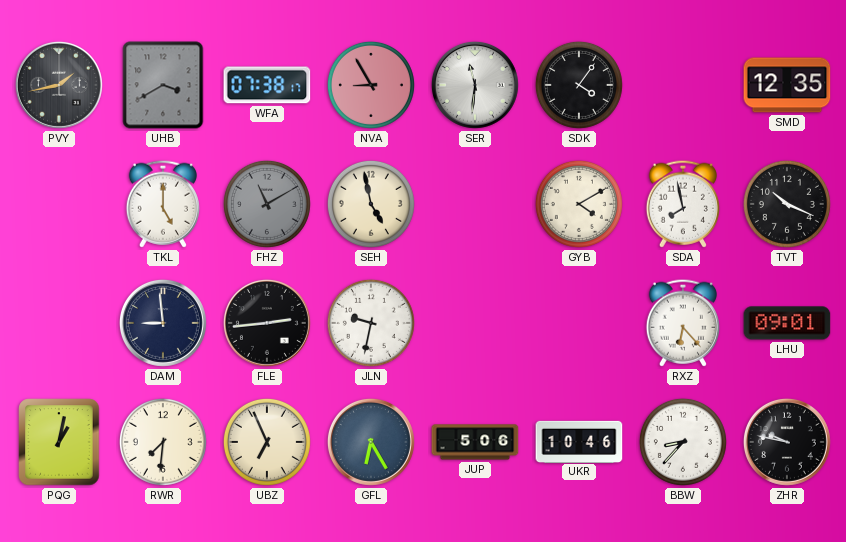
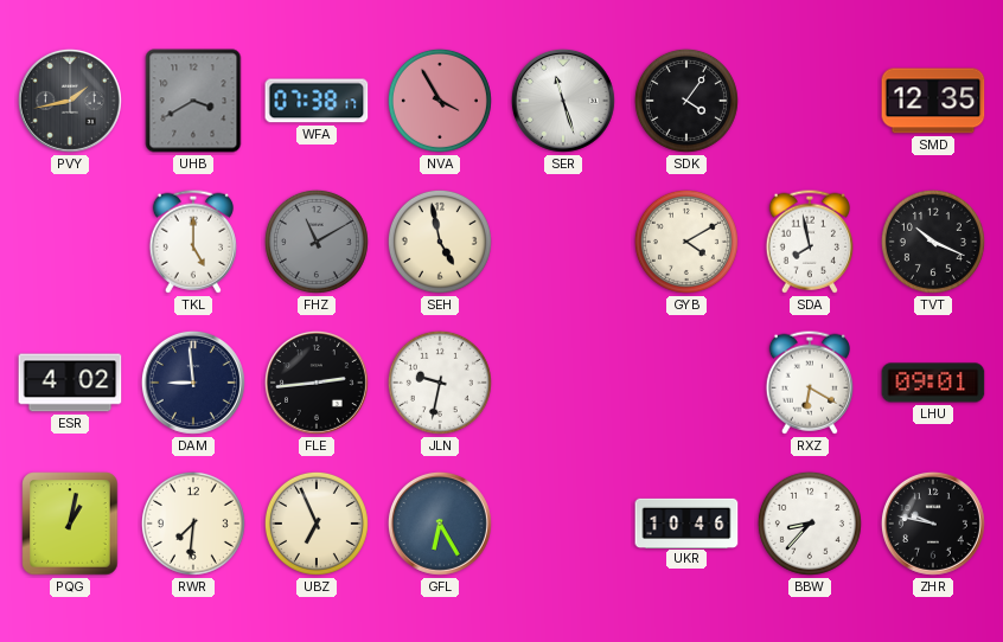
NVA: 8:55 -> 3:55 (440, 101)
SER: 11:31 -> 11:27 (563, 101)
ESR: none -> 4:02 (70, 383)
RXZ: 6:23 -> 6:20 (810, 383)
JUP: 5:06 -> none (475, 442)
